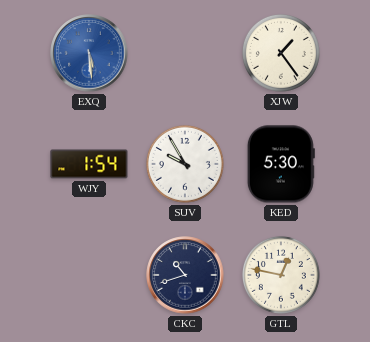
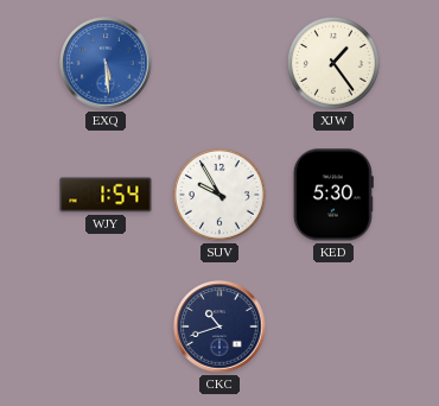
GTL: 12:47 -> none (281, 275)
